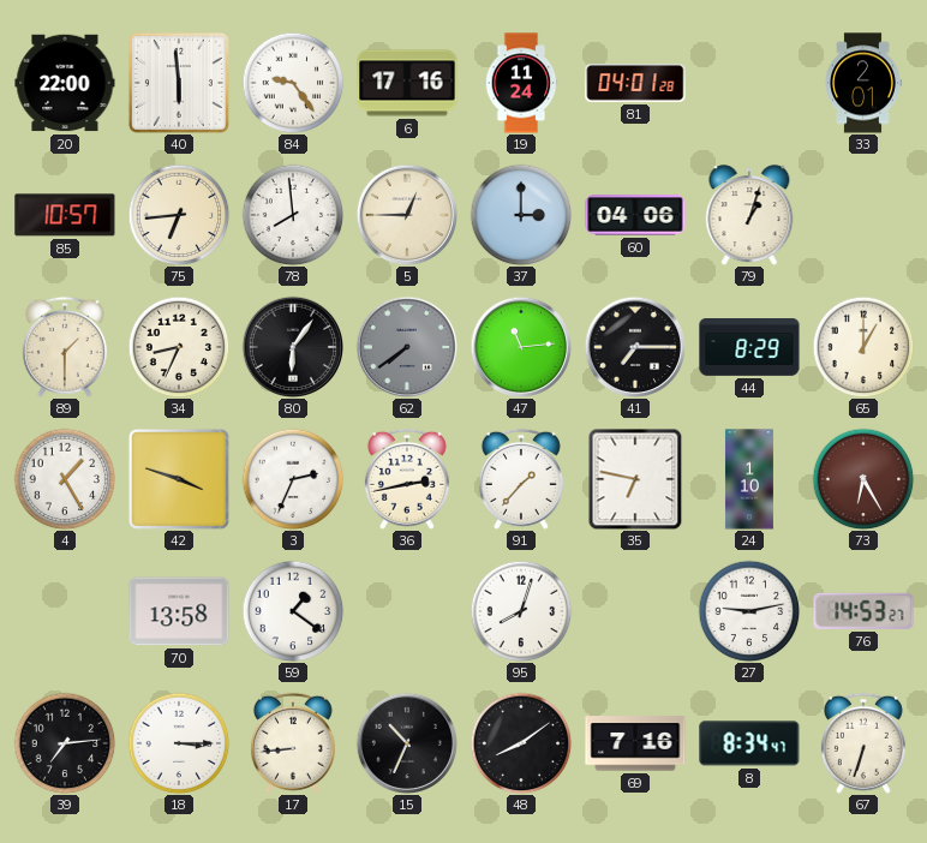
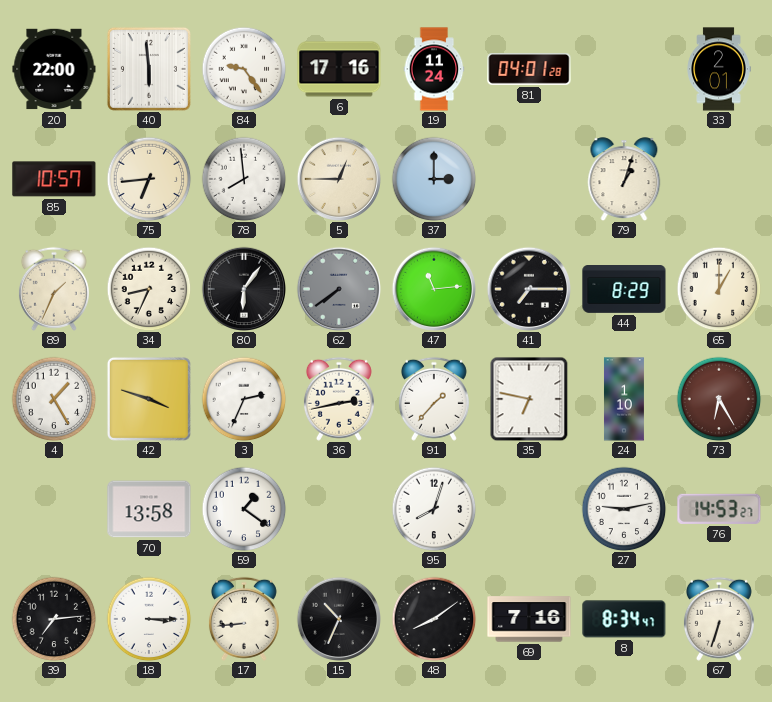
60: 04:06 -> none (635, 215)
89: 1:30 -> 1:34 (54, 289)
